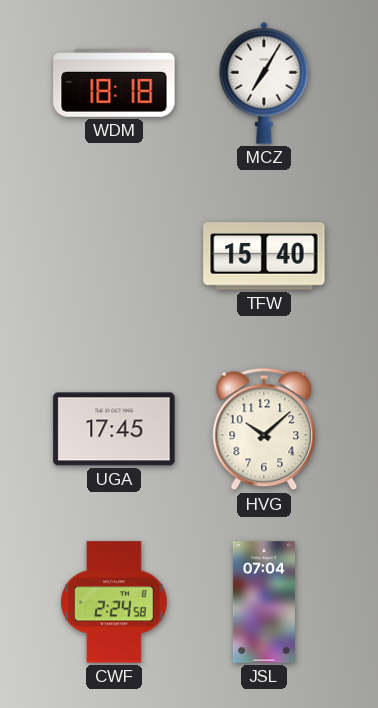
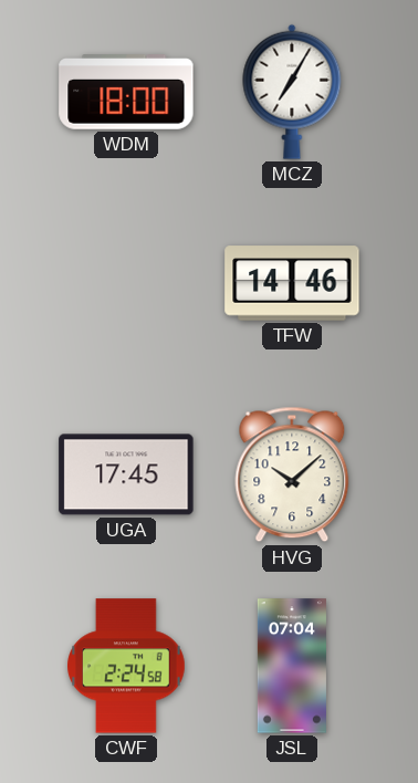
WDM: 18:18 -> 18:00 (126, 92)
TFW: 15:40 -> 14:46 (292, 283)
